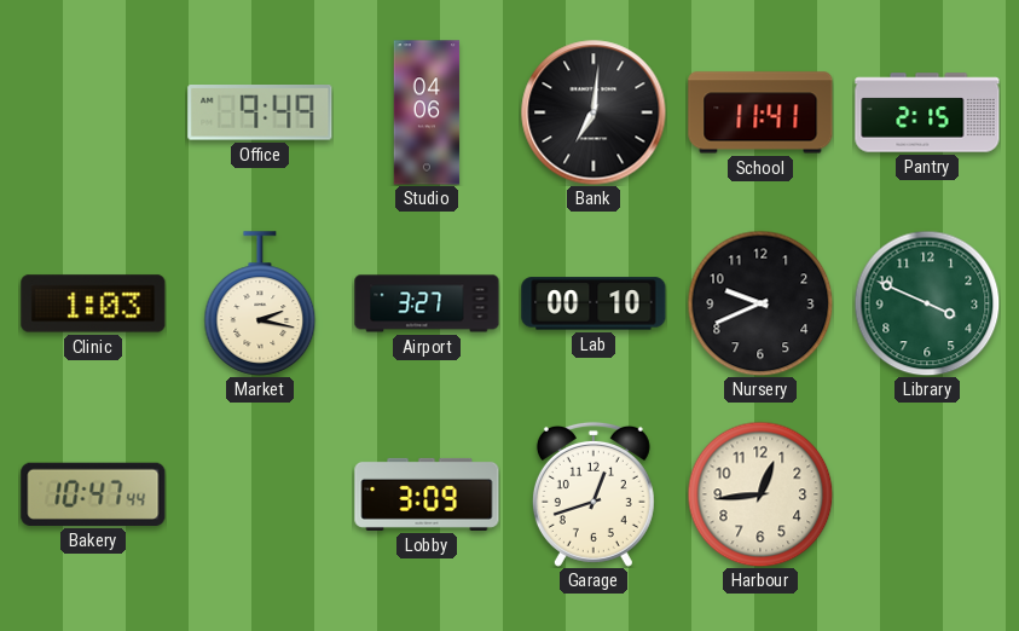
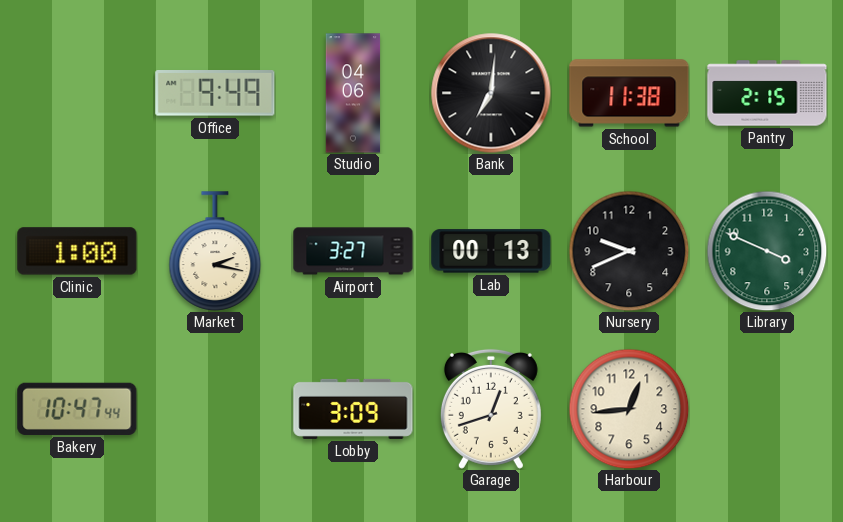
School: 11:41 -> 11:38 (629, 93)
Clinic: 1:03 -> 1:00 (77, 251)
Lab: 00:10 -> 00:13 (491, 251)
